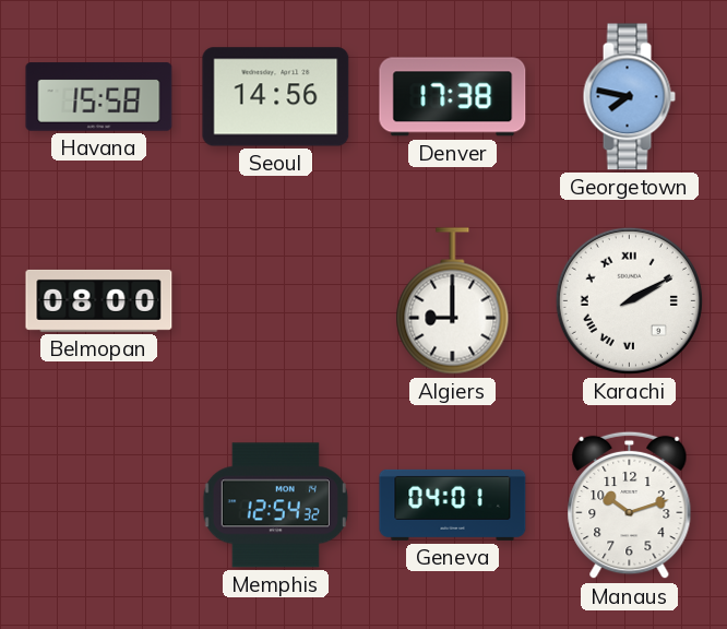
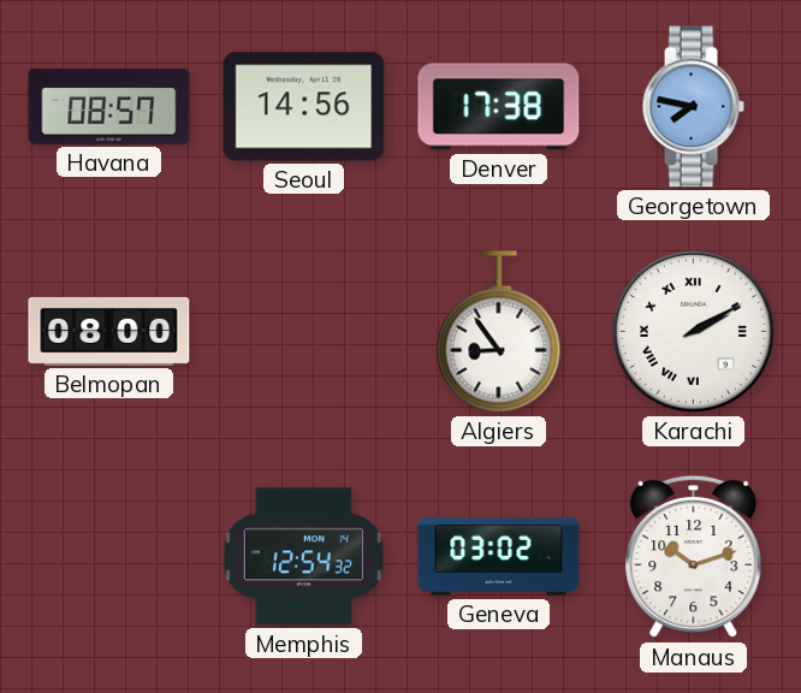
Havana: 15:58 -> 08:57 (109, 107)
Algiers: 9:00 -> 8:54 (499, 332)
Geneva: 04:01 -> 03:02 (499, 556)
